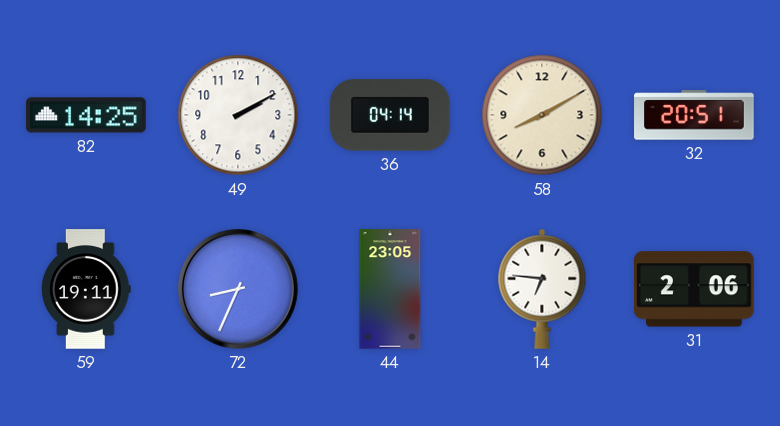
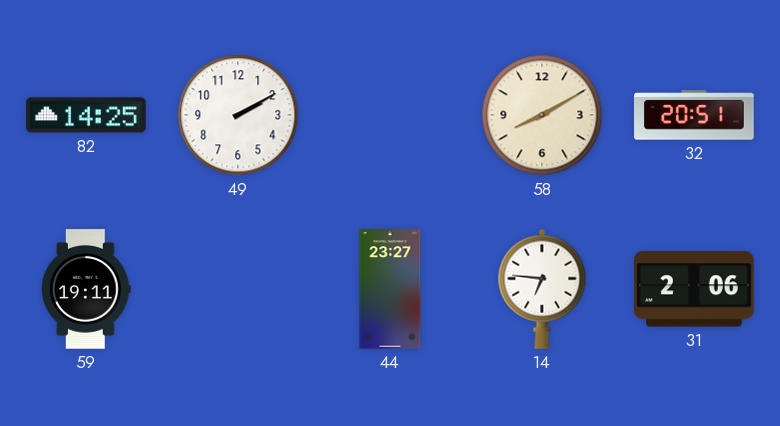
36: 04:14 -> none (390, 115)
72: 8:34 -> none (238, 289)
44: 23:05 -> 23:27 (390, 289)
